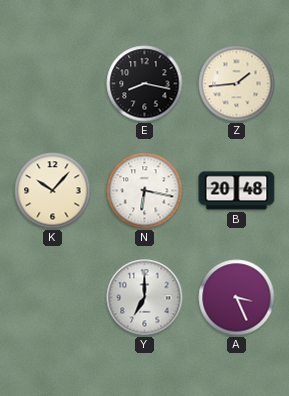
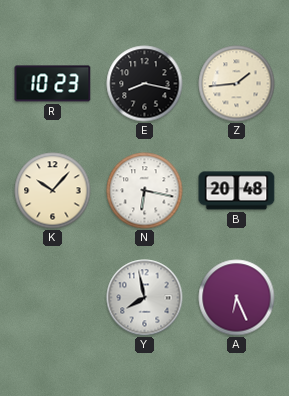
R: none -> 10:23 (53, 84)
Y: 7:00 -> 7:58 (145, 298)
A: 3:26 -> 6:26 (237, 298)
